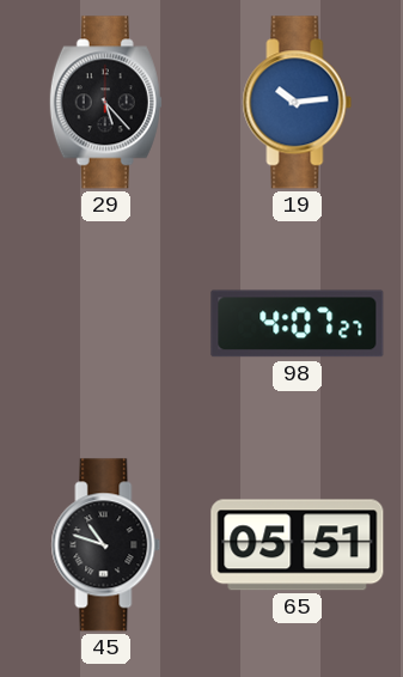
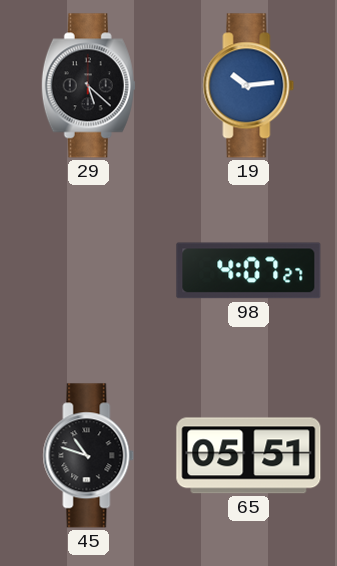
29: 5:23 -> 5:22 (88, 86)
